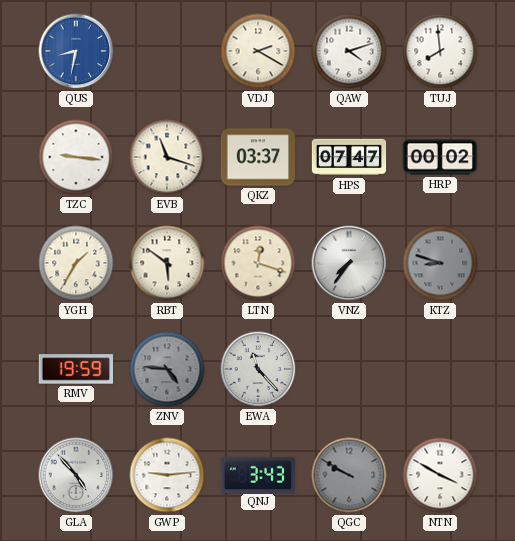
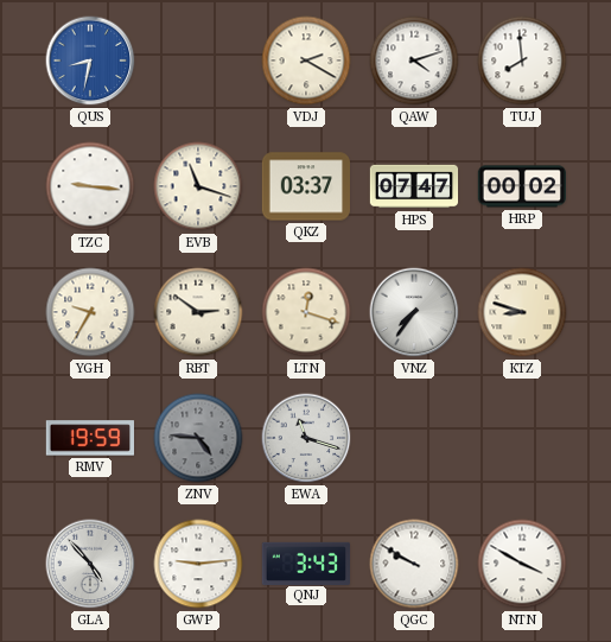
YGH: 1:35 -> 9:35 (90, 312)
RBT: 5:51 -> 2:51 (198, 312)
KTZ dial: grey -> cream (522, 312)
EWA: 11:23 -> 11:18 (306, 438)
QGC dial: grey -> white (414, 564)
